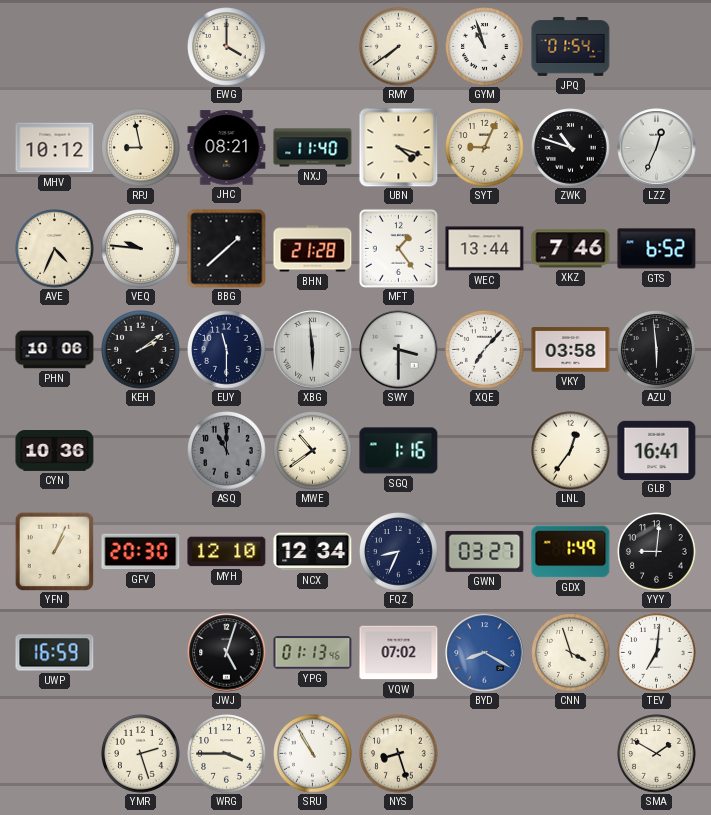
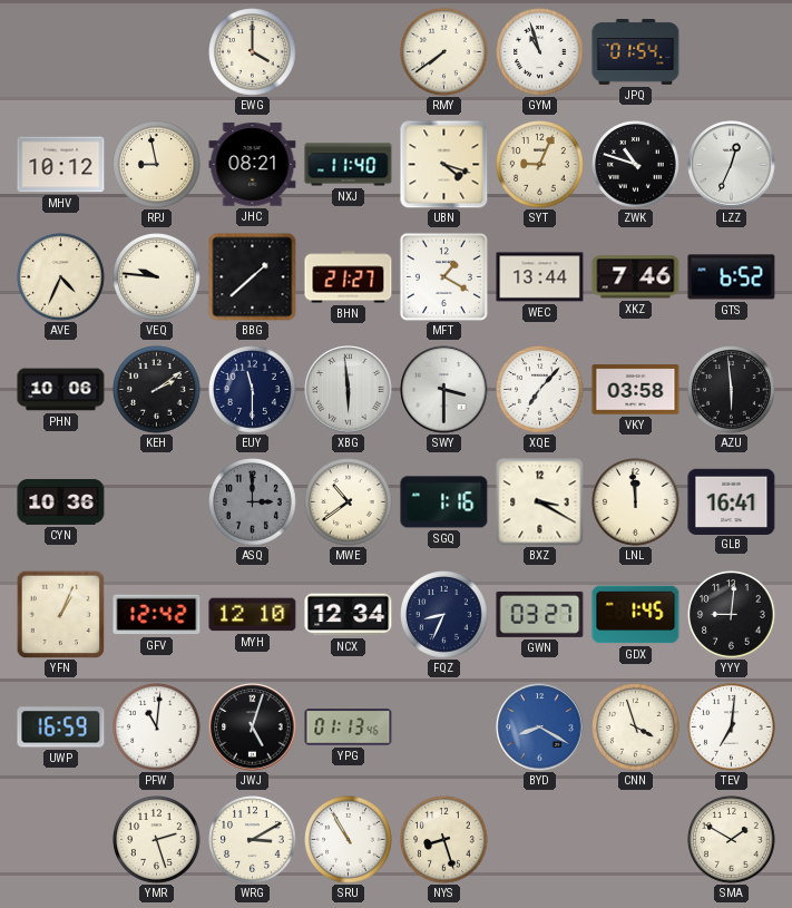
BHN: 21:28 -> 21:27 (349, 277)
MFT: 1:24 -> 1:20 (443, 276)
ASQ: 11:00 -> 3:00 (253, 502)
BXZ: none -> 3:20 (540, 502)
LNL: 12:36 -> 11:59 (636, 502)
GFV: 20:30 -> 12:42 (157, 615)
GDX: 1:49 -> 1:45 (636, 615)
PFW: none -> 11:01 (157, 728)
VQW: 07:02 -> none (399, 653)
WRG: 3:45 -> 3:10 (253, 840)
